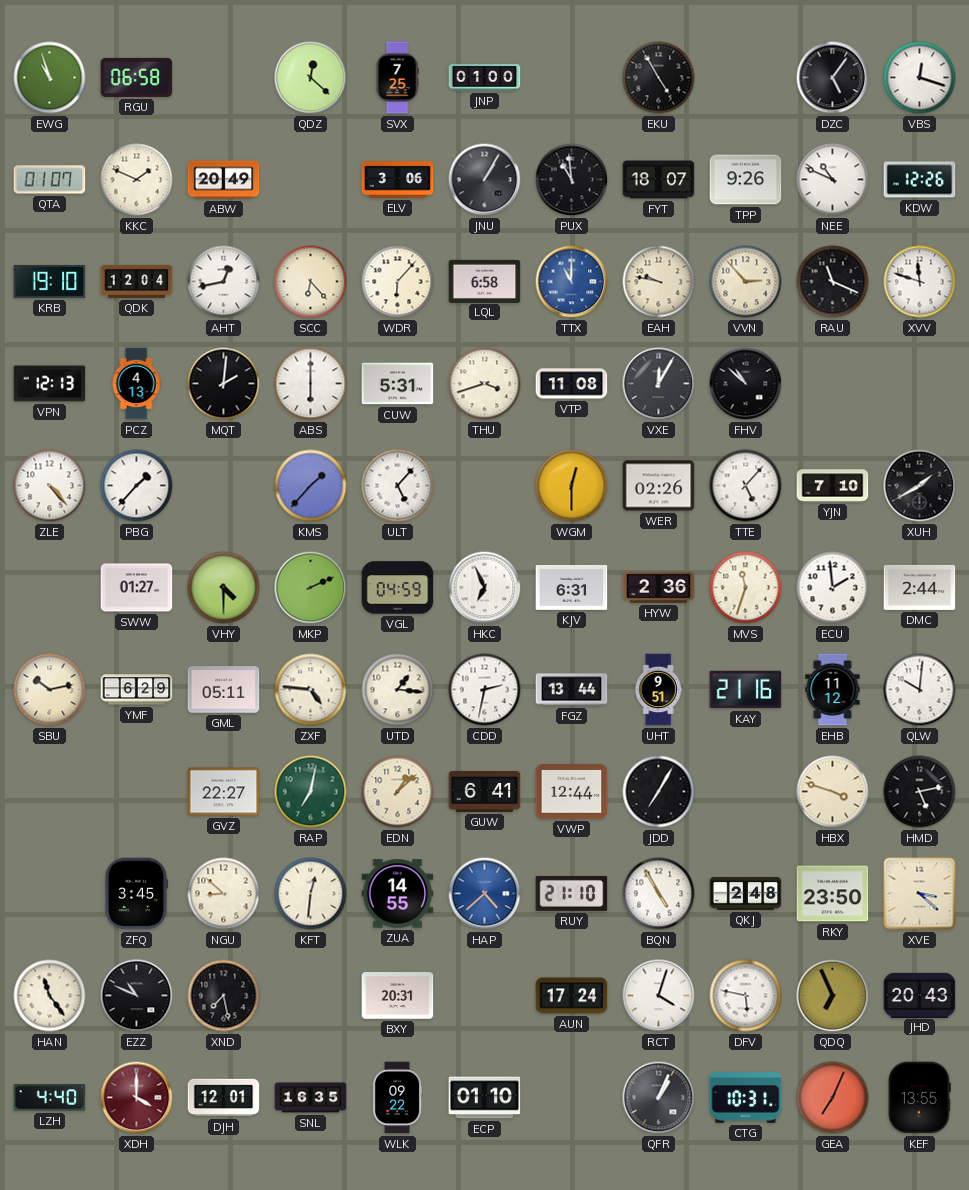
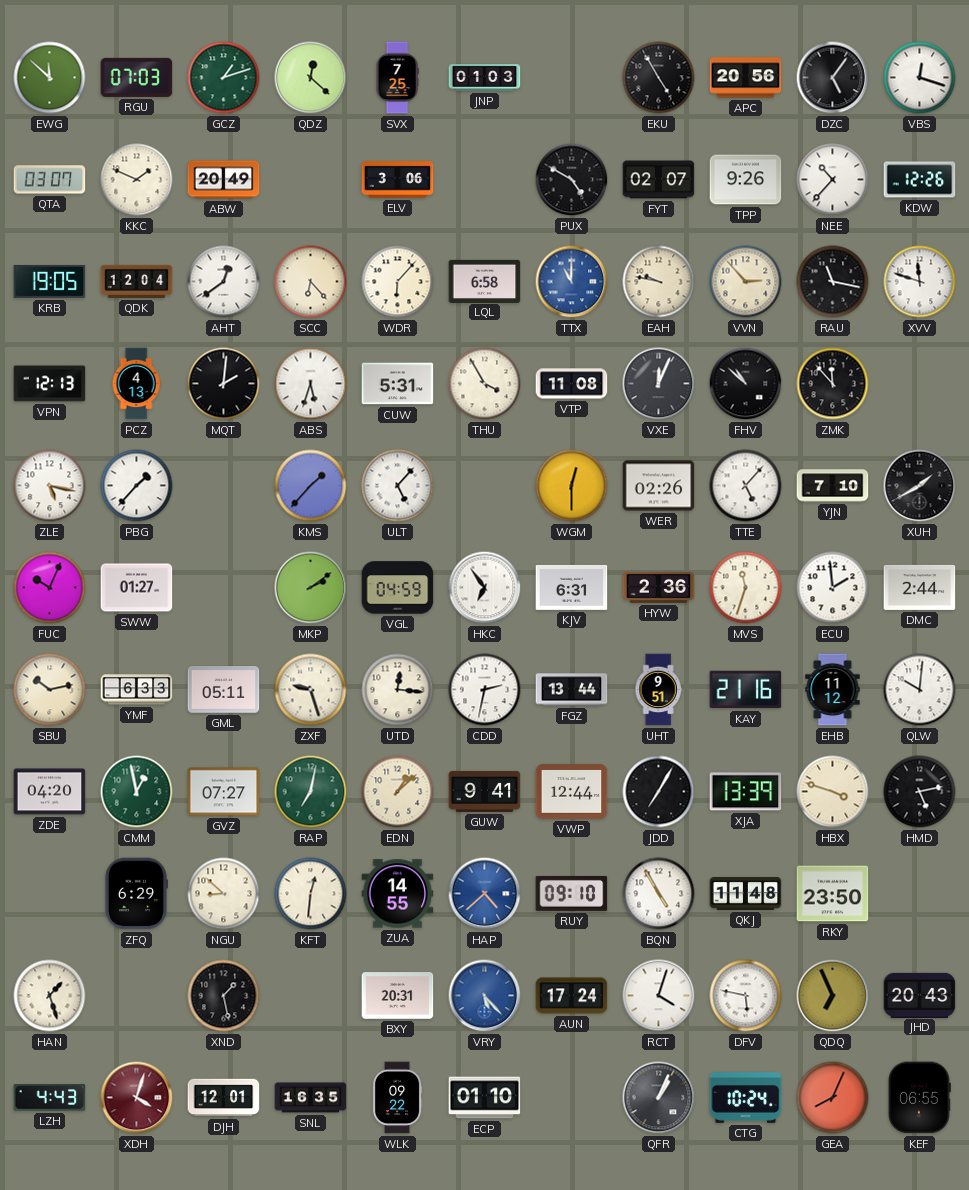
EWG: 10:57 -> 11:52 (50, 78)
RGU: 06:58 -> 07:03 (137, 77)
GCZ: none -> 1:12 (224, 78)
JNP: 01:00 -> 01:03 (485, 78)
APC: none -> 20:56 (746, 78)
QTA: 01:07 -> 03:07 (50, 180)
JNU: 1:05 -> none (485, 180)
PUX: 10:59 -> 4:50 (572, 180)
FYT: 18:07 -> 02:07 (659, 180)
NEE: 10:49 -> 10:37 (833, 180)
KRB: 19:10 -> 19:05 (50, 281)
AHT: 12:43 -> 12:39 (224, 282)
RAU: 11:19 -> 11:17 (833, 282)
ABS: 6:00 -> 5:33 (311, 384)
THU: 3:42 -> 3:55 (485, 384)
VXE: 12:05 -> 12:04 (659, 384)
ZMK: none -> 11:53 (833, 384)
ZLE: 4:23 -> 5:17 (50, 486)
FUC: none -> 10:04 (50, 588)
VHY: 4:30 -> none (224, 588)
MKP: 2:11 -> 2:09 (311, 588)
HKC: 6:56 -> 6:54 (485, 588)
YMF: 6:29 -> 6:33 (137, 690)
ZXF: 4:46 -> 9:27 (311, 690)
UTD: 1:16 -> 12:16 (398, 690)
ZDE: none -> 04:20 (50, 792)
CMM: none -> 12:58 (137, 792)
GVZ: 22:27 -> 07:27 (224, 792)
GUW: 6:41 -> 9:41 (485, 791)
XJA: none -> 13:39 (746, 792)
ZFQ: 3:45 -> 6:29 (136, 894)
RUY: 21:10 -> 09:10 (572, 893)
QKJ: 2:48 -> 11:48 (746, 893)
XVE: 3:22 -> none (920, 894)
HAN: 11:24 -> 1:27 (50, 996)
EZZ: 10:49 -> none (137, 996)
XND: 7:28 -> 1:28 (224, 996)
VRY: none -> 5:23 (485, 996)
LZH: 4:40 -> 4:43 (50, 1098)
XDH: 4:00 -> 4:03 (137, 1098)
CTG: 10:31 -> 10:24 (746, 1098)
GEA: 7:04 -> 8:04 (833, 1098)
KEF: 13:55 -> 06:55 (919, 1098)
